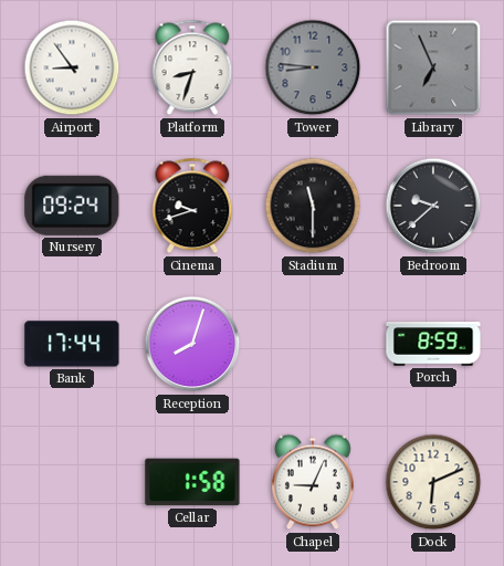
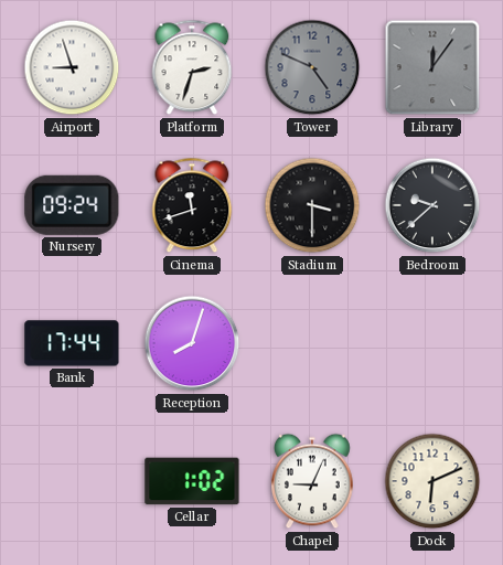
Airport: 8:54 -> 8:57 (72, 67)
Platform: 8:33 -> 2:33 (192, 67)
Tower: 8:46 -> 4:49 (312, 67)
Library: 6:56 -> 12:06 (432, 67)
Cinema: 9:42 -> 11:42 (192, 205)
Stadium: 11:30 -> 3:30 (312, 205)
Porch: 8:59 -> none (433, 344)
Cellar: 1:58 -> 1:02 (192, 481)
